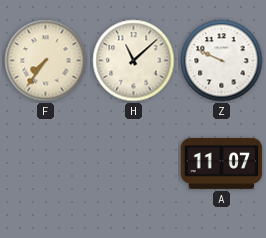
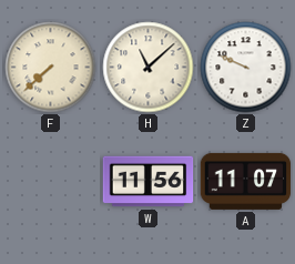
F: 7:36 -> 7:38 (51, 68)
W: none -> 11:56 (149, 182)
